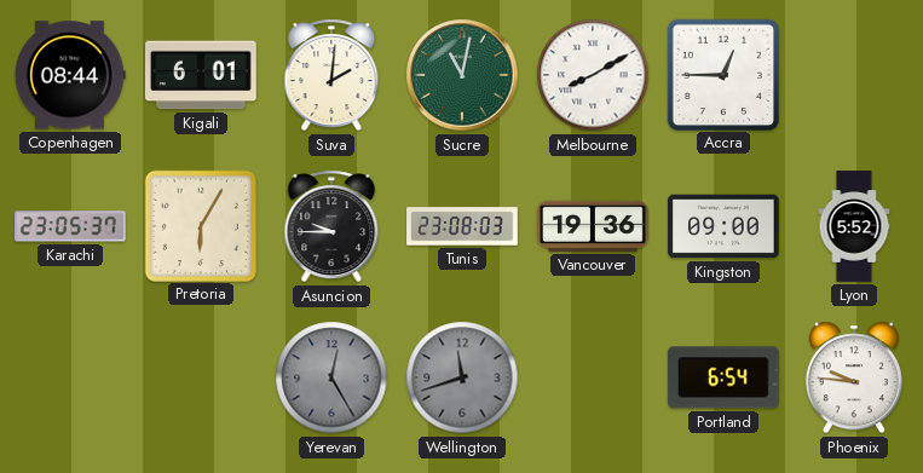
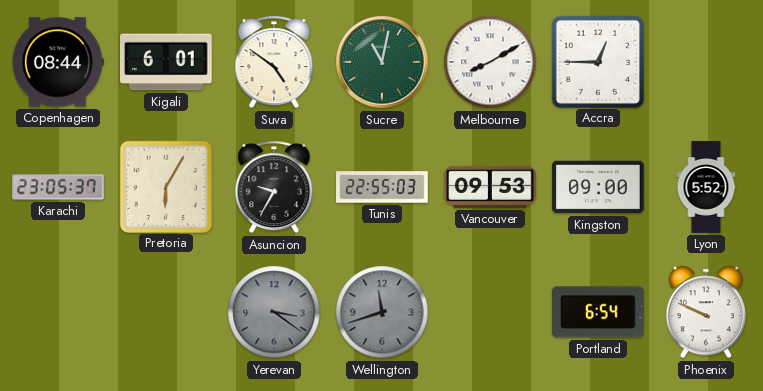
Suva: 2:01 -> 4:51 (274, 62)
Asuncion: 9:45 -> 9:35 (274, 187)
Tunis: 23:08 -> 22:55 (382, 187)
Vancouver: 19:36 -> 09:53 (490, 187)
Yerevan: 12:25 -> 3:21 (274, 312)
Phoenix: 9:46 -> 9:49 (706, 312)
